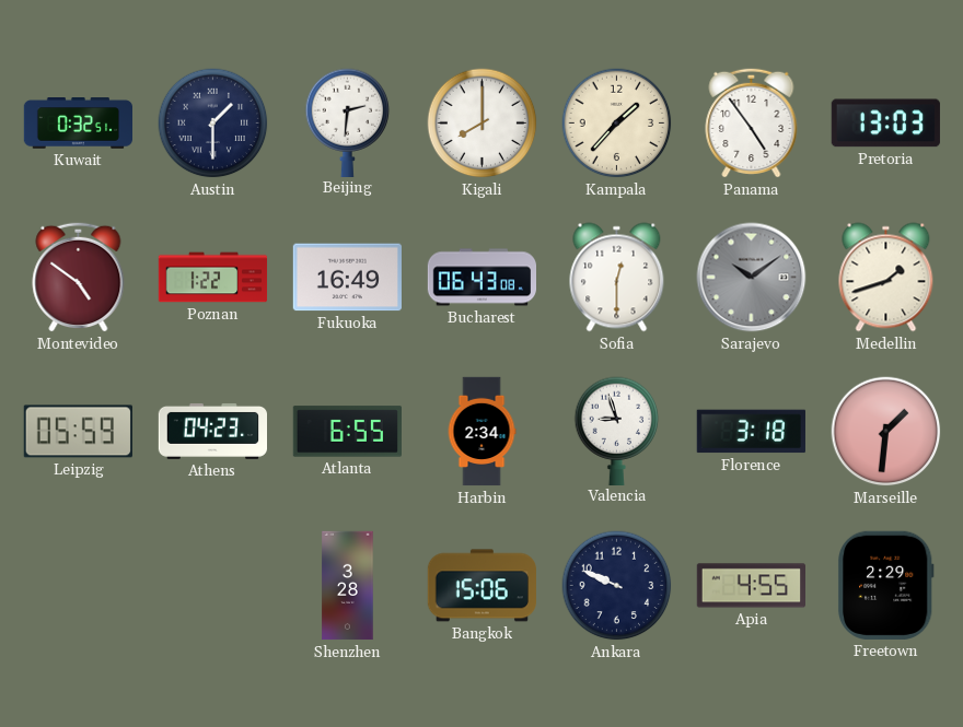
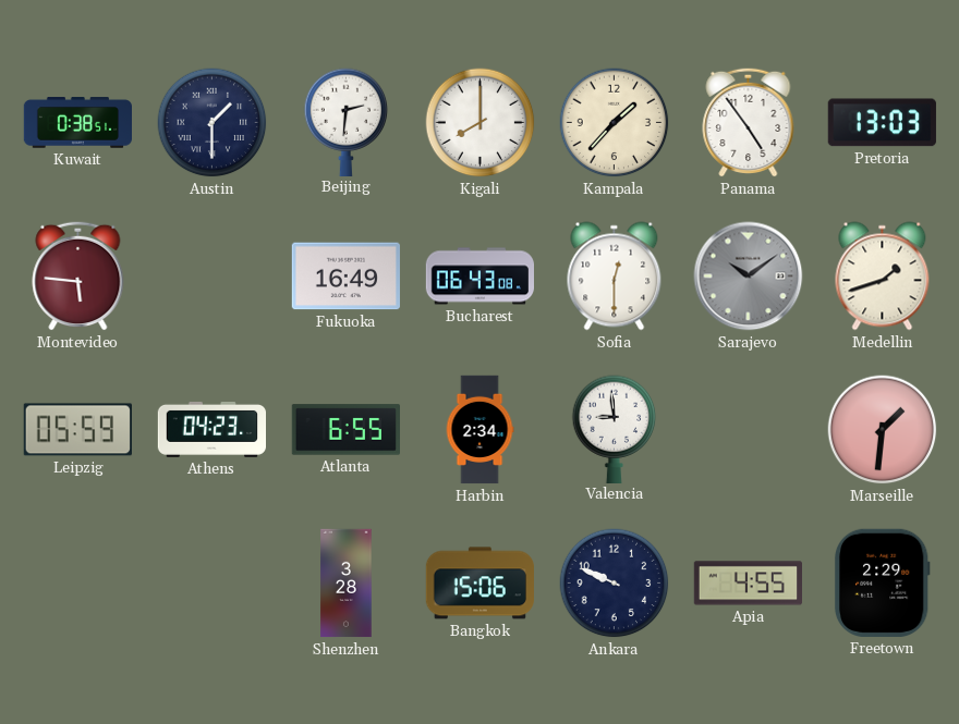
Kuwait: 0:32 -> 0:38 (78, 123)
Montevideo: 4:51 -> 5:46 (78, 275)
Poznan: 1:22 -> none (213, 278)
Valencia: 8:57 -> 8:59 (615, 429)
Florence: 3:18 -> none (751, 432)
